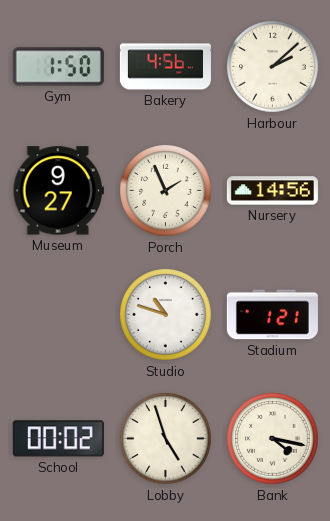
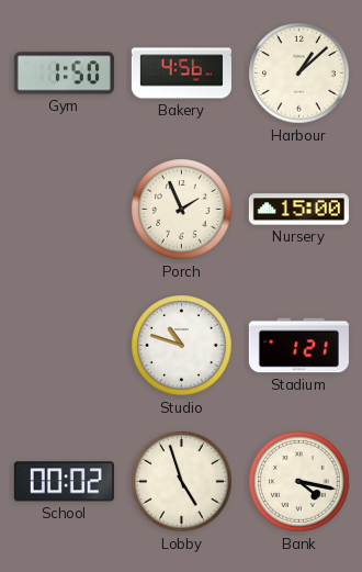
Harbour: 2:08 -> 1:08 (299, 74)
Museum: 9:27 -> none (58, 191)
Nursery: 14:56 -> 15:00 (298, 210)
